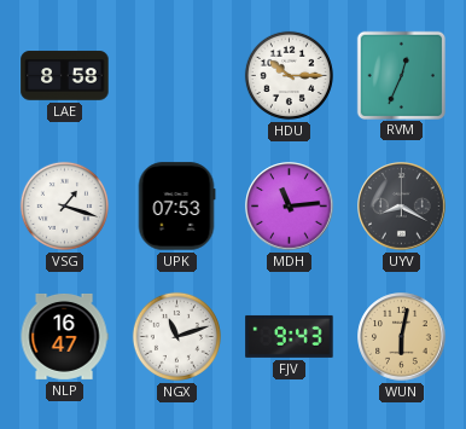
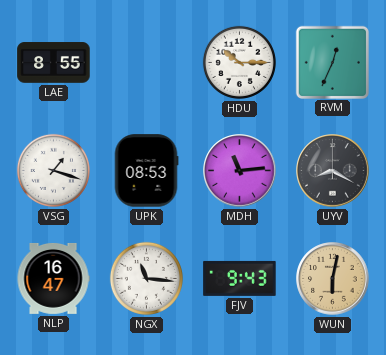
LAE: 8:58 -> 8:55 (54, 63)
UPK: 07:53 -> 08:53 (146, 171)
NGX: 11:12 -> 11:16 (146, 278)
